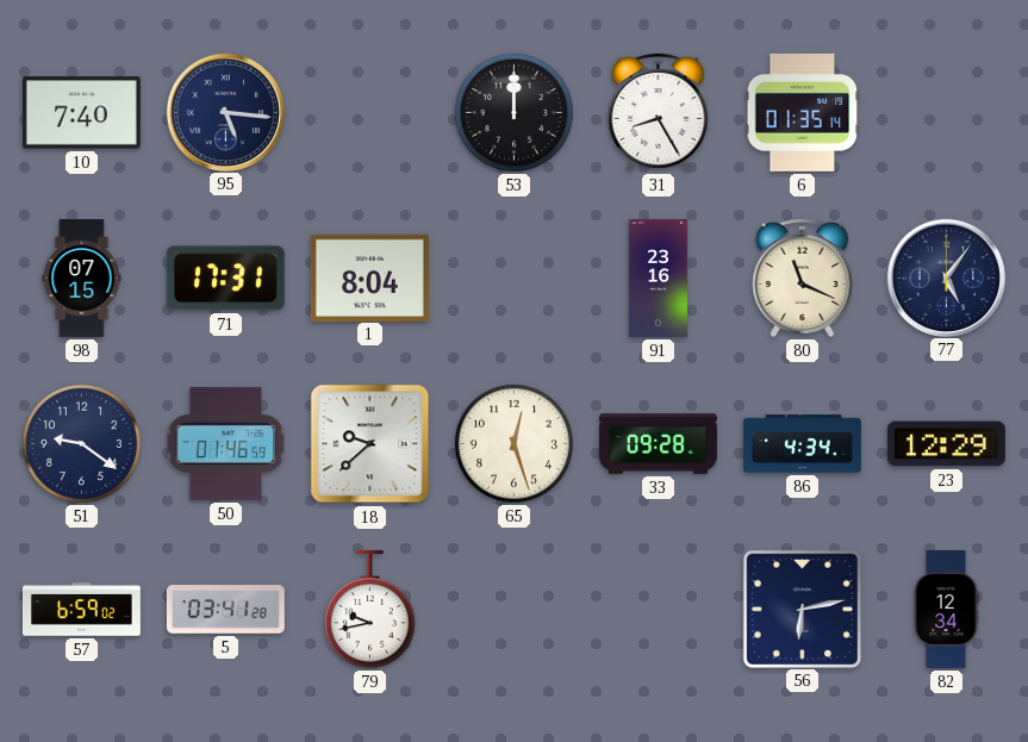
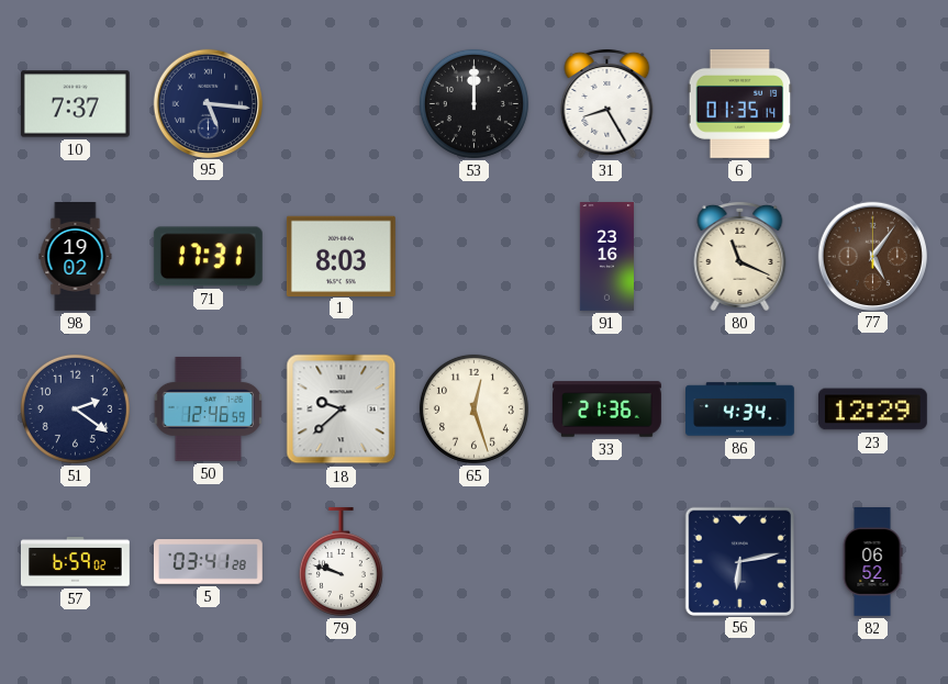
10: 7:40 -> 7:37 (75, 104)
98: 07:15 -> 19:02 (76, 257)
1: 8:04 -> 8:03 (341, 256)
77 dial: navy -> brown (872, 256)
51: 9:21 -> 2:21 (75, 408)
50: 01:46 -> 12:46 (209, 408)
33: 09:28 -> 21:36 (607, 410)
79: 9:43 -> 9:48 (341, 561)
82: 12:34 -> 06:52 (872, 562)
